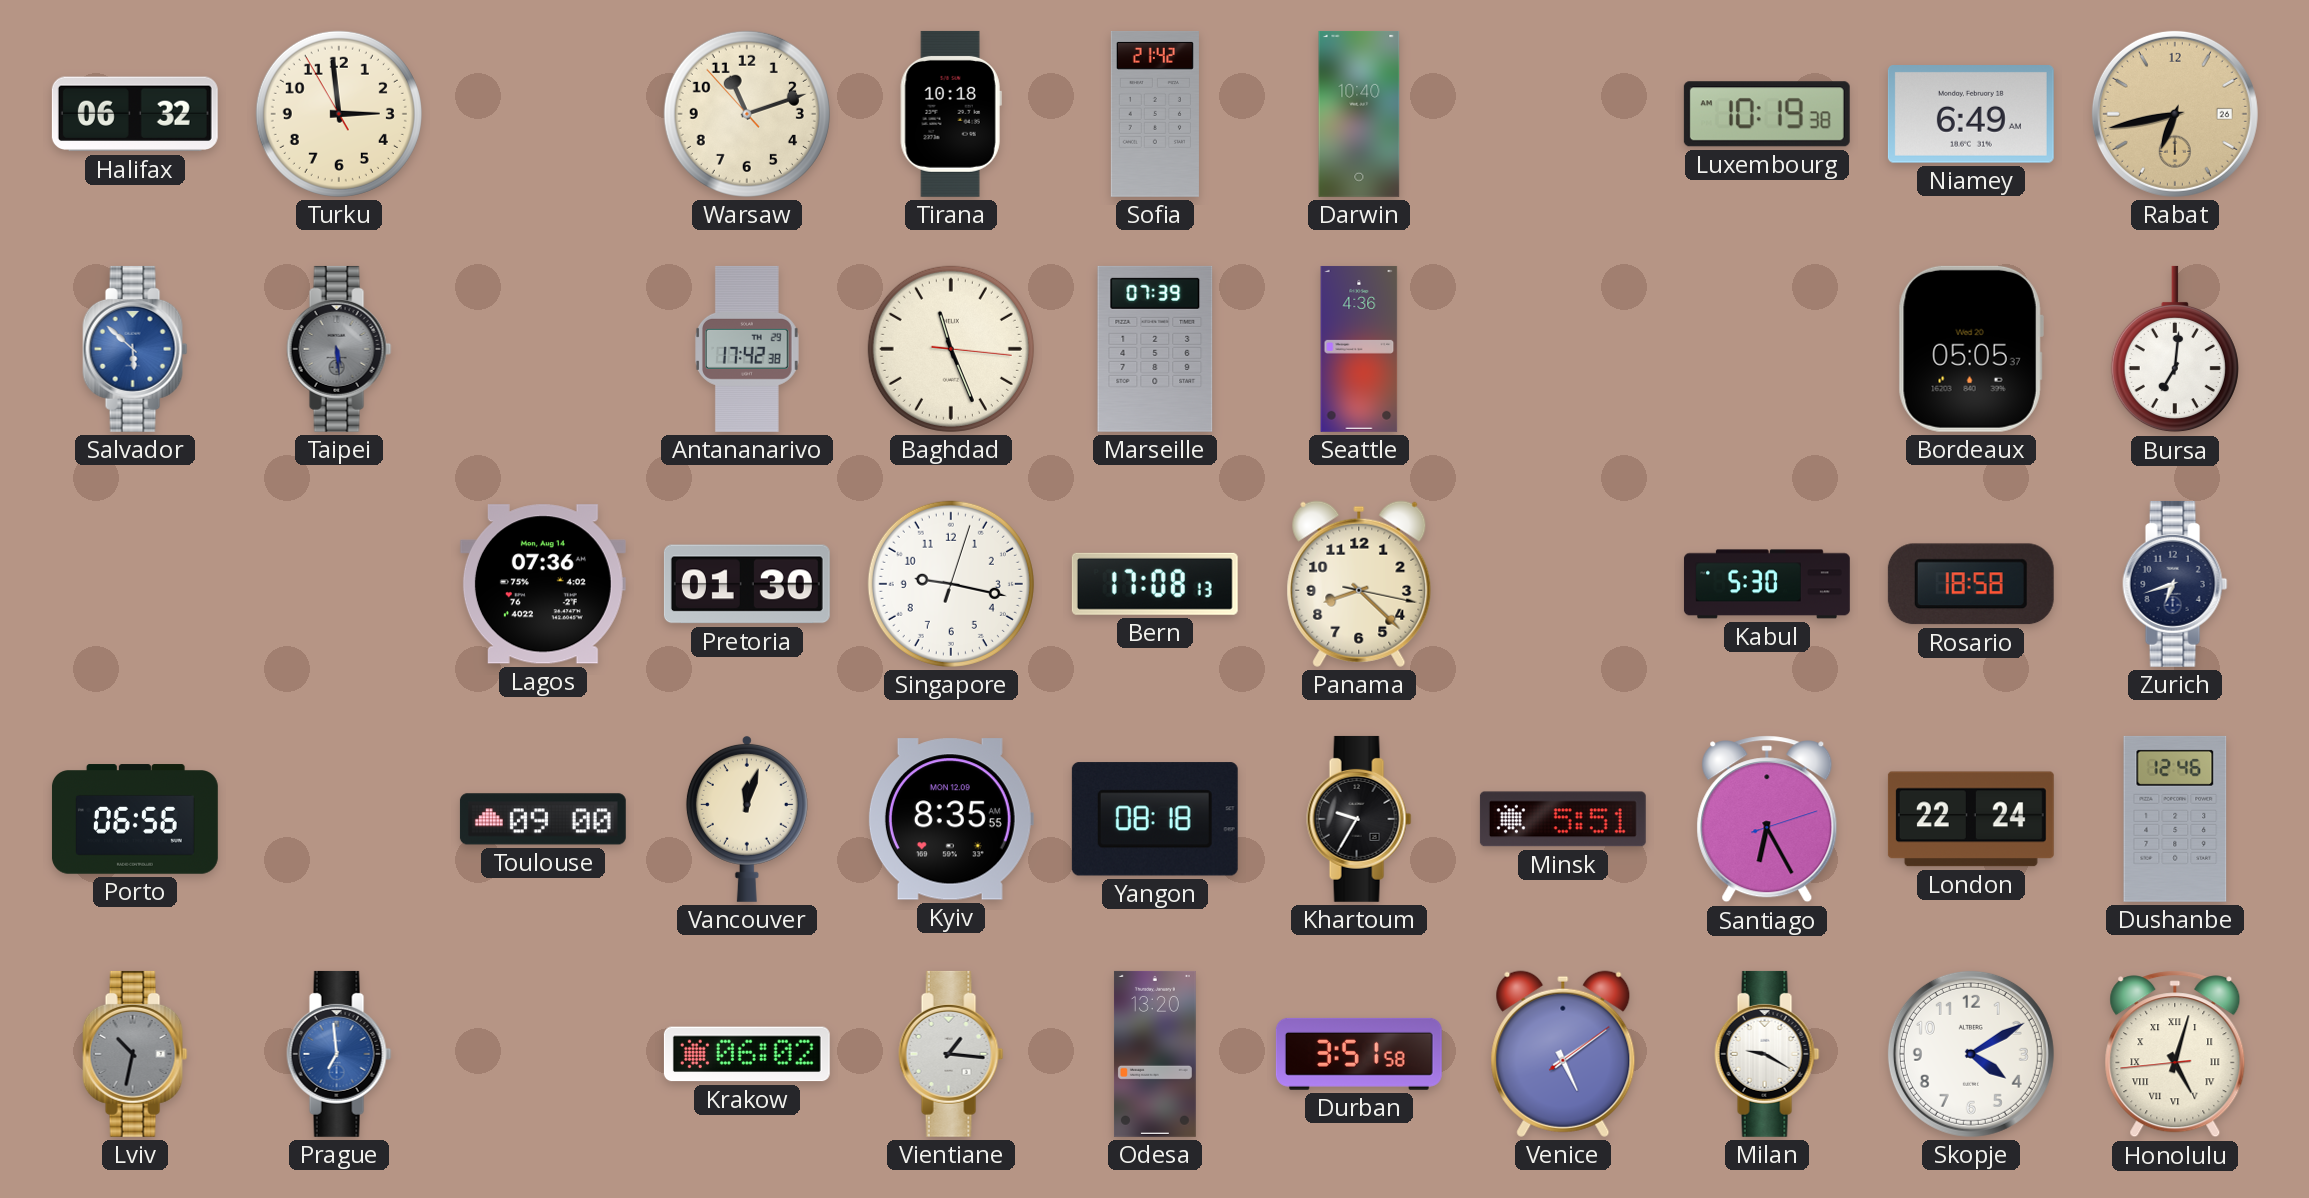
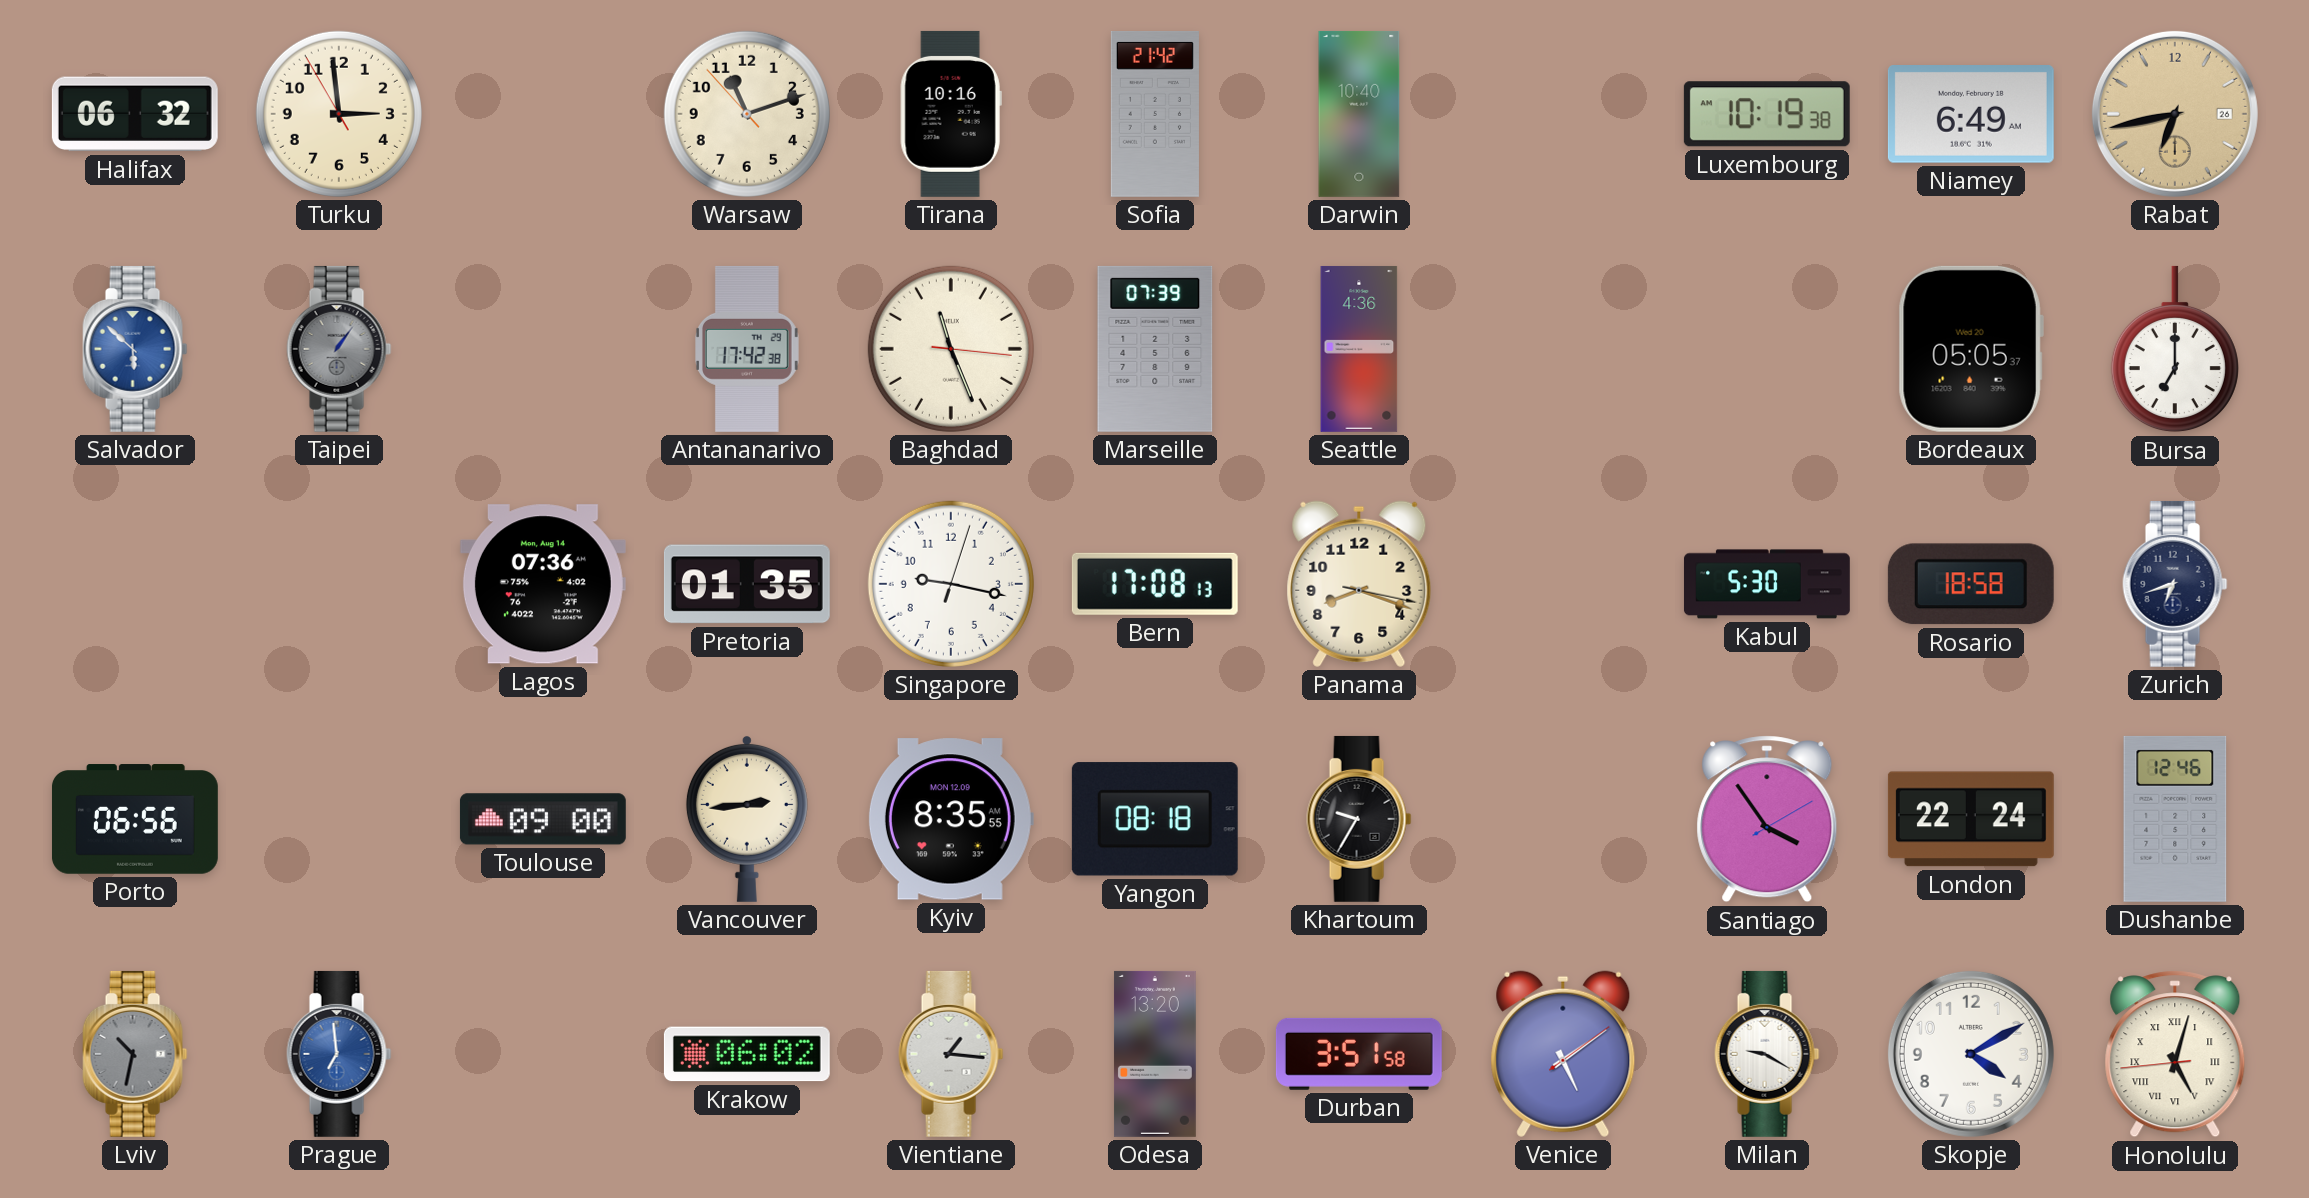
Tirana: 10:18 -> 10:16 (951, 114)
Taipei: 5:29 -> 1:06 (339, 349)
Bursa: 7:01 -> 7:00 (2175, 349)
Pretoria: 01:30 -> 01:35 (747, 584)
Panama: 8:22 -> 8:18 (1359, 584)
Vancouver: 12:03 -> 2:44 (747, 818)
Minsk: 5:51 -> none (1563, 819)
Santiago: 6:25 -> 3:54 (1767, 819)
